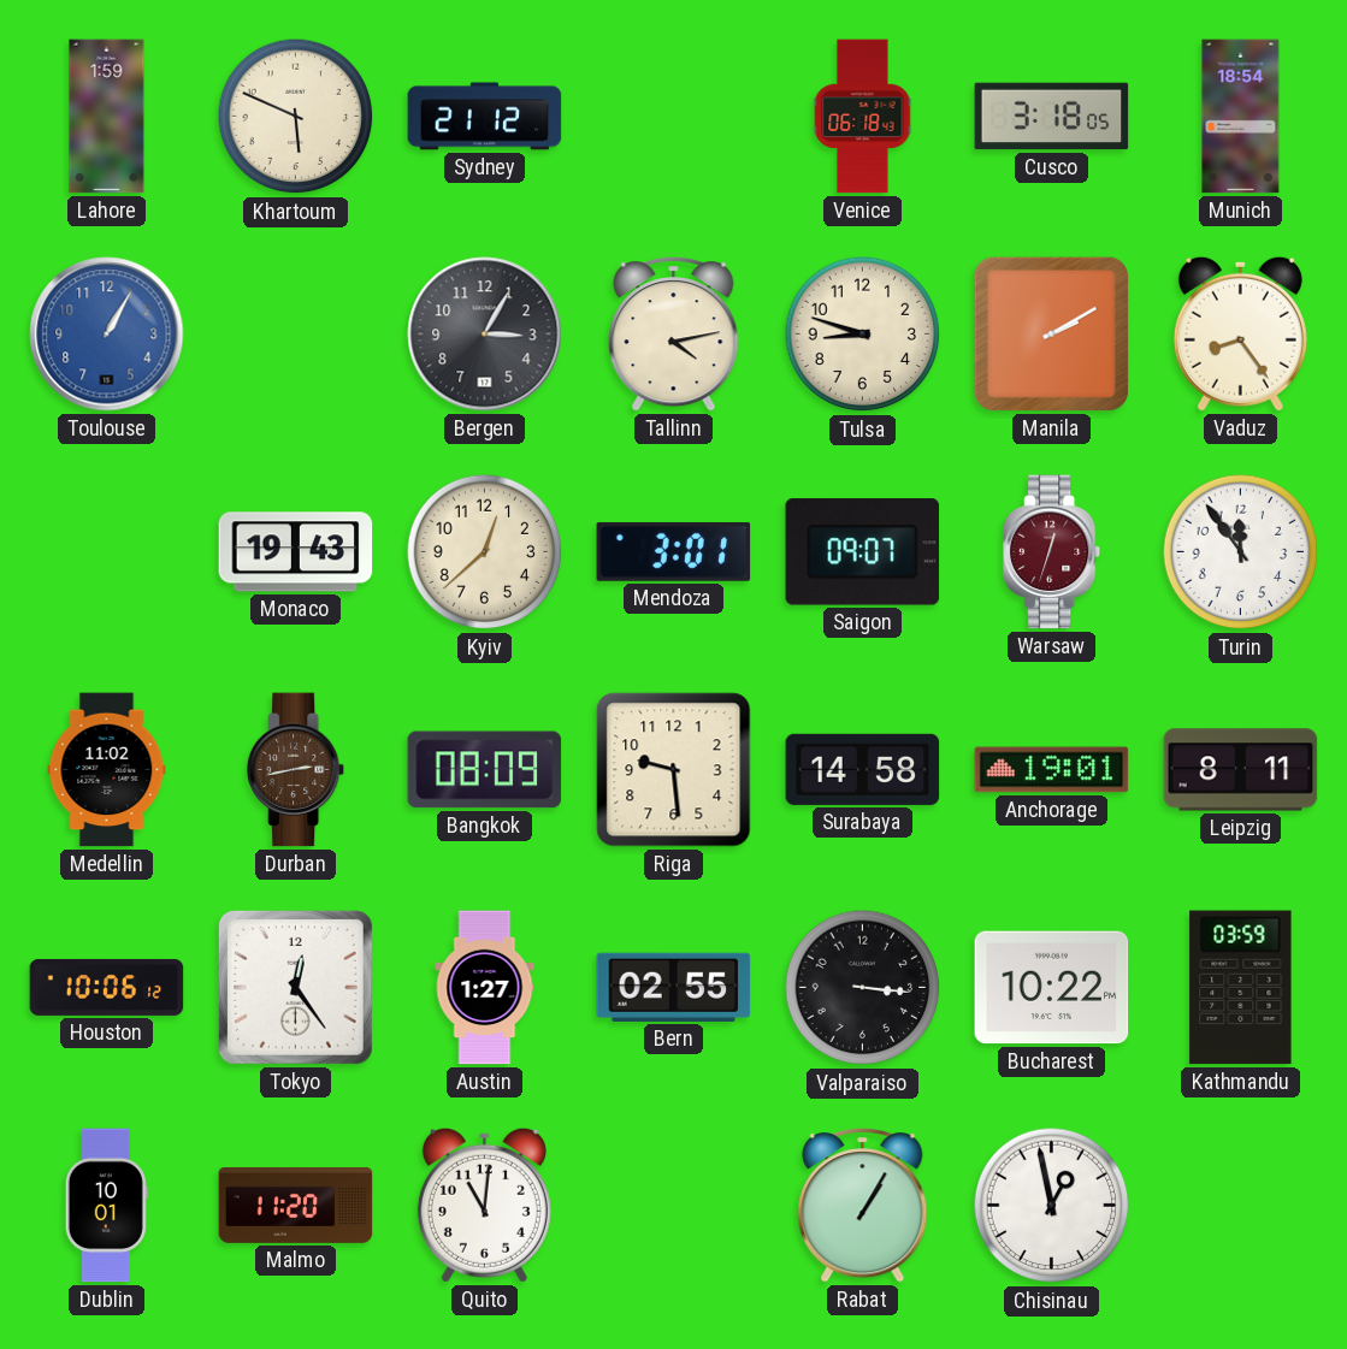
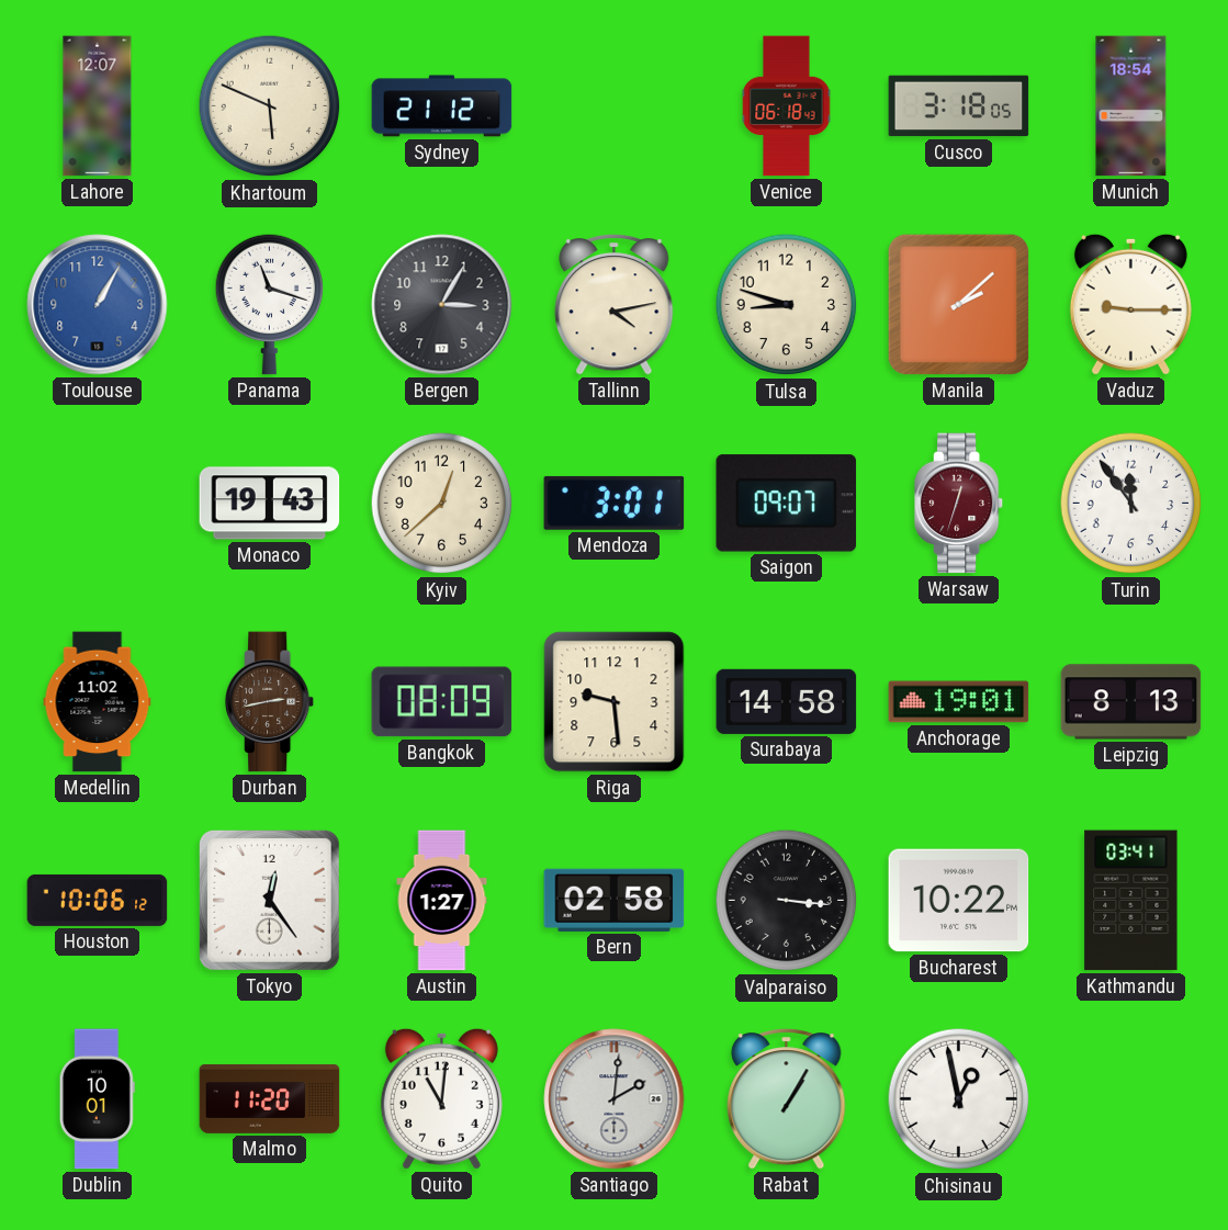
Lahore: 1:59 -> 12:07 (98, 106)
Panama: none -> 11:18 (270, 304)
Manila: 2:10 -> 2:08 (958, 304)
Vaduz: 8:24 -> 9:15 (1130, 304)
Leipzig: 8:11 -> 8:13 (1131, 702)
Bern: 02:55 -> 02:58 (615, 900)
Kathmandu: 03:59 -> 03:41 (1131, 901)
Santiago: none -> 2:01 (615, 1099)
